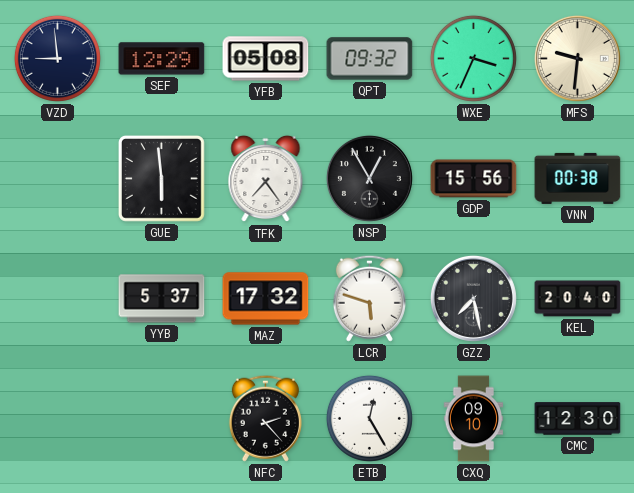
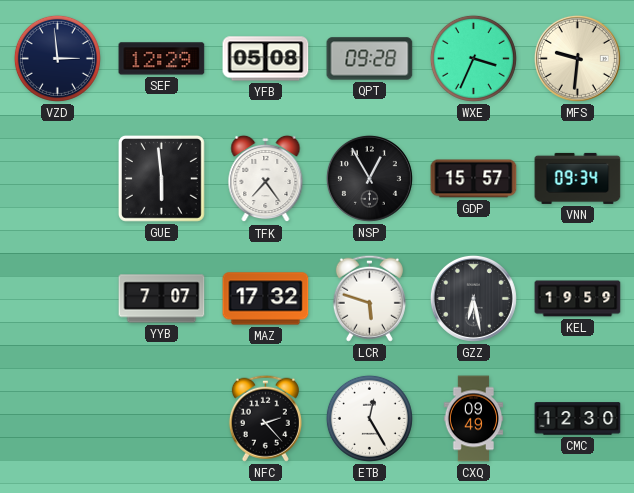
VZD: 8:59 -> 2:59 (57, 58)
QPT: 09:32 -> 09:28 (370, 59)
GDP: 15:56 -> 15:57 (474, 179)
VNN: 00:38 -> 09:34 (578, 178)
YYB: 5:37 -> 7:07 (162, 299)
GZZ: 7:28 -> 6:28 (473, 298)
KEL: 20:40 -> 19:59 (578, 299)
CXQ: 09:10 -> 09:49 (474, 419)
